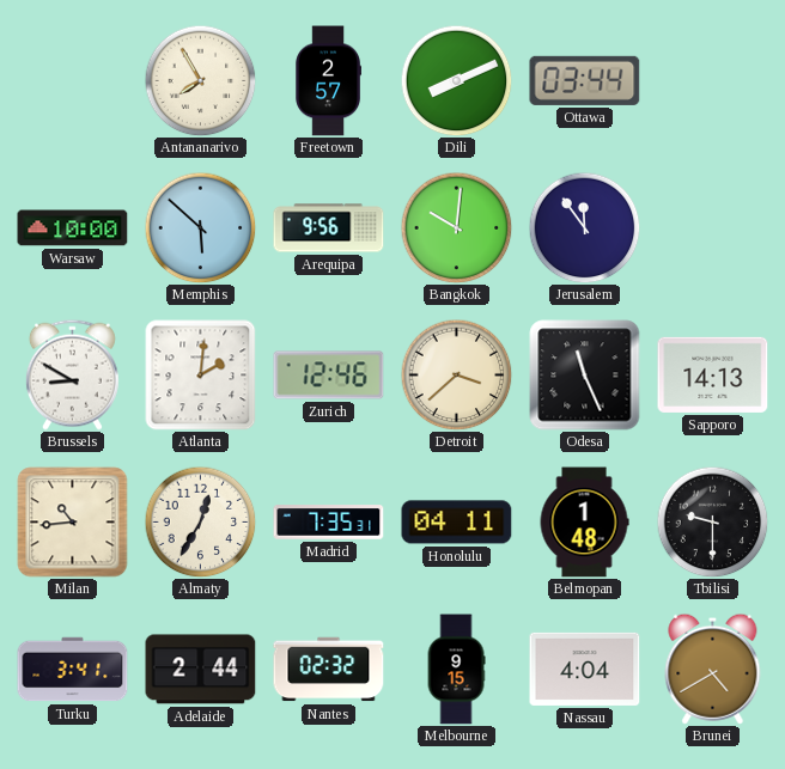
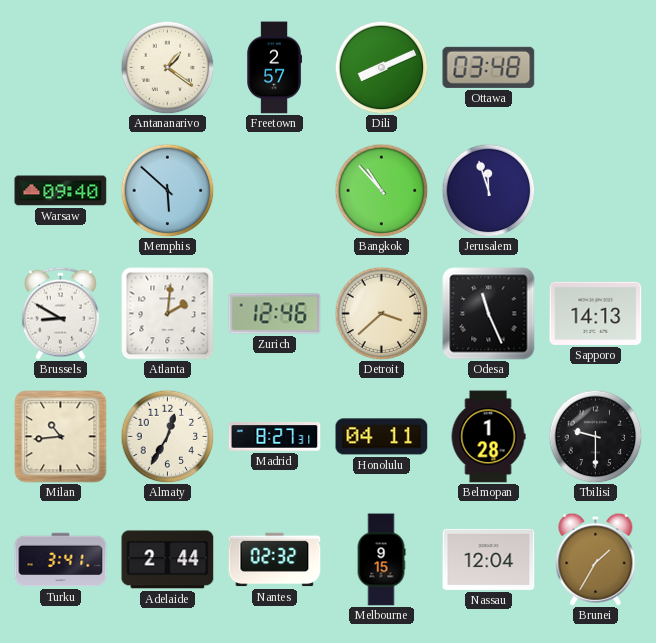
Antananarivo: 7:55 -> 1:21 (167, 67)
Ottawa: 03:44 -> 03:48 (489, 67)
Warsaw: 10:00 -> 09:40 (61, 191)
Arequipa: 9:56 -> none (329, 228)
Bangkok: 10:01 -> 10:53 (381, 190)
Jerusalem: 11:54 -> 11:57 (488, 190)
Madrid: 7:35 -> 8:27 (275, 437)
Belmopan: 1:48 -> 1:28 (488, 437)
Nassau: 4:04 -> 12:04 (489, 559)
Brunei: 4:40 -> 1:35 (596, 559)
